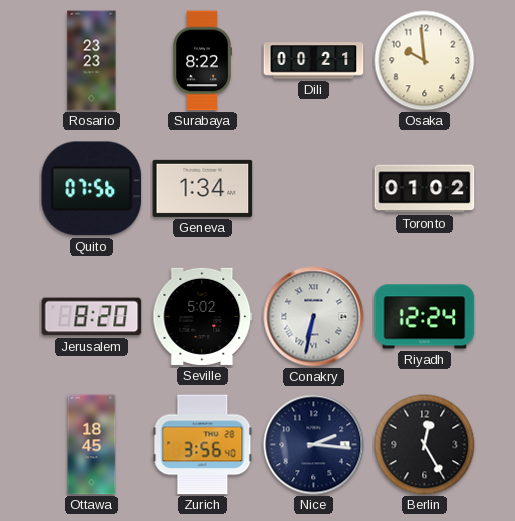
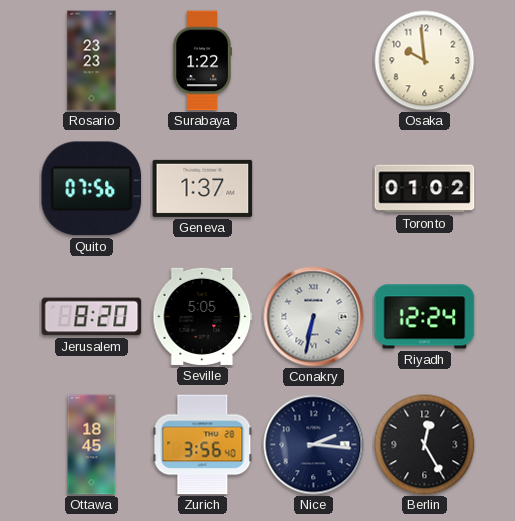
Surabaya: 8:22 -> 1:22 (202, 61)
Dili: 00:21 -> none (314, 61)
Geneva: 1:34 -> 1:37 (203, 188)
Seville: 5:02 -> 5:05 (203, 316)
